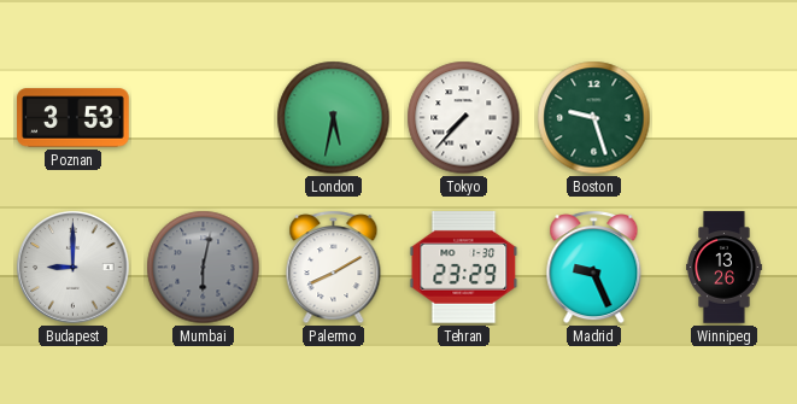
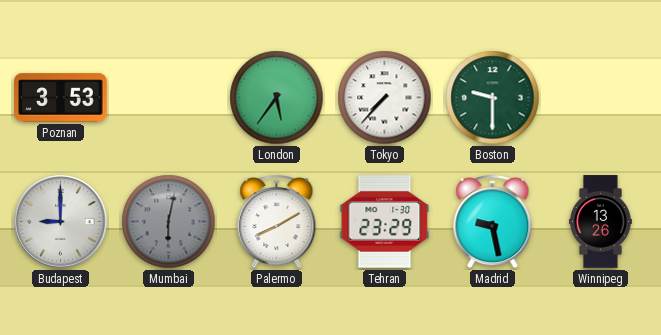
London: 5:32 -> 5:36 (277, 98)
Boston: 9:27 -> 9:30 (493, 98)
Madrid: 9:26 -> 9:28 (493, 222)
